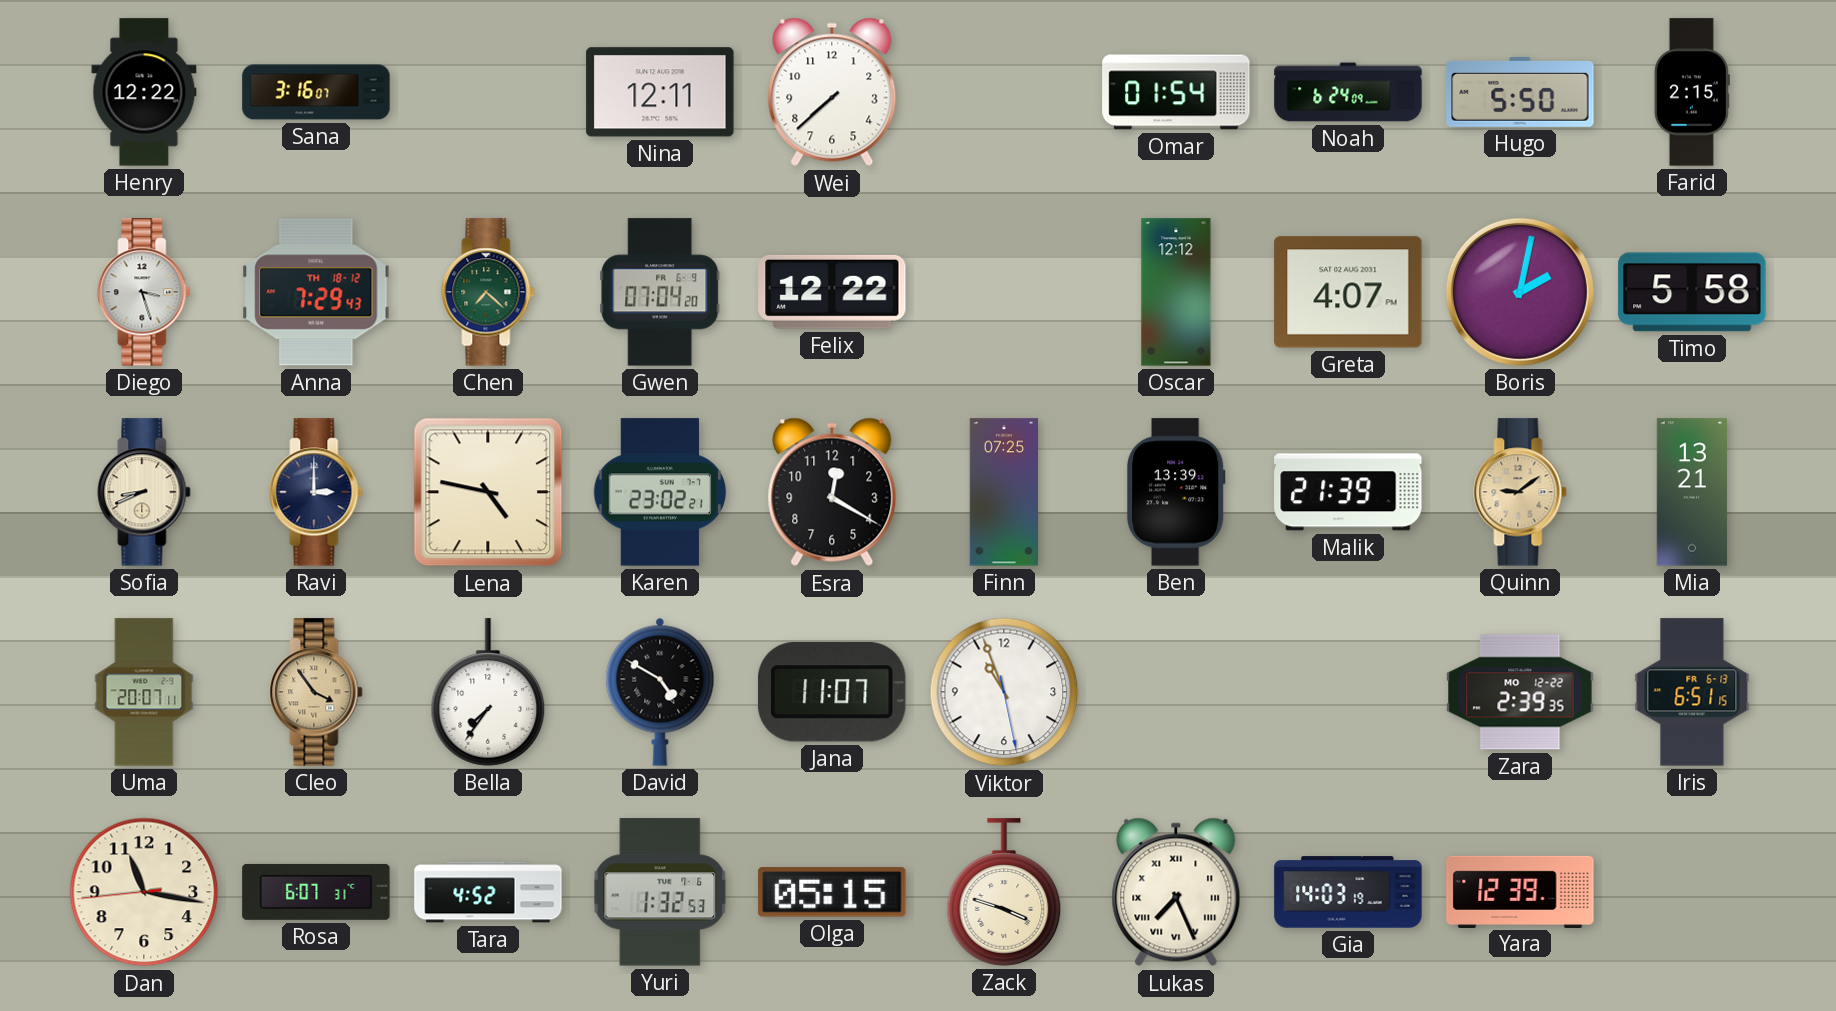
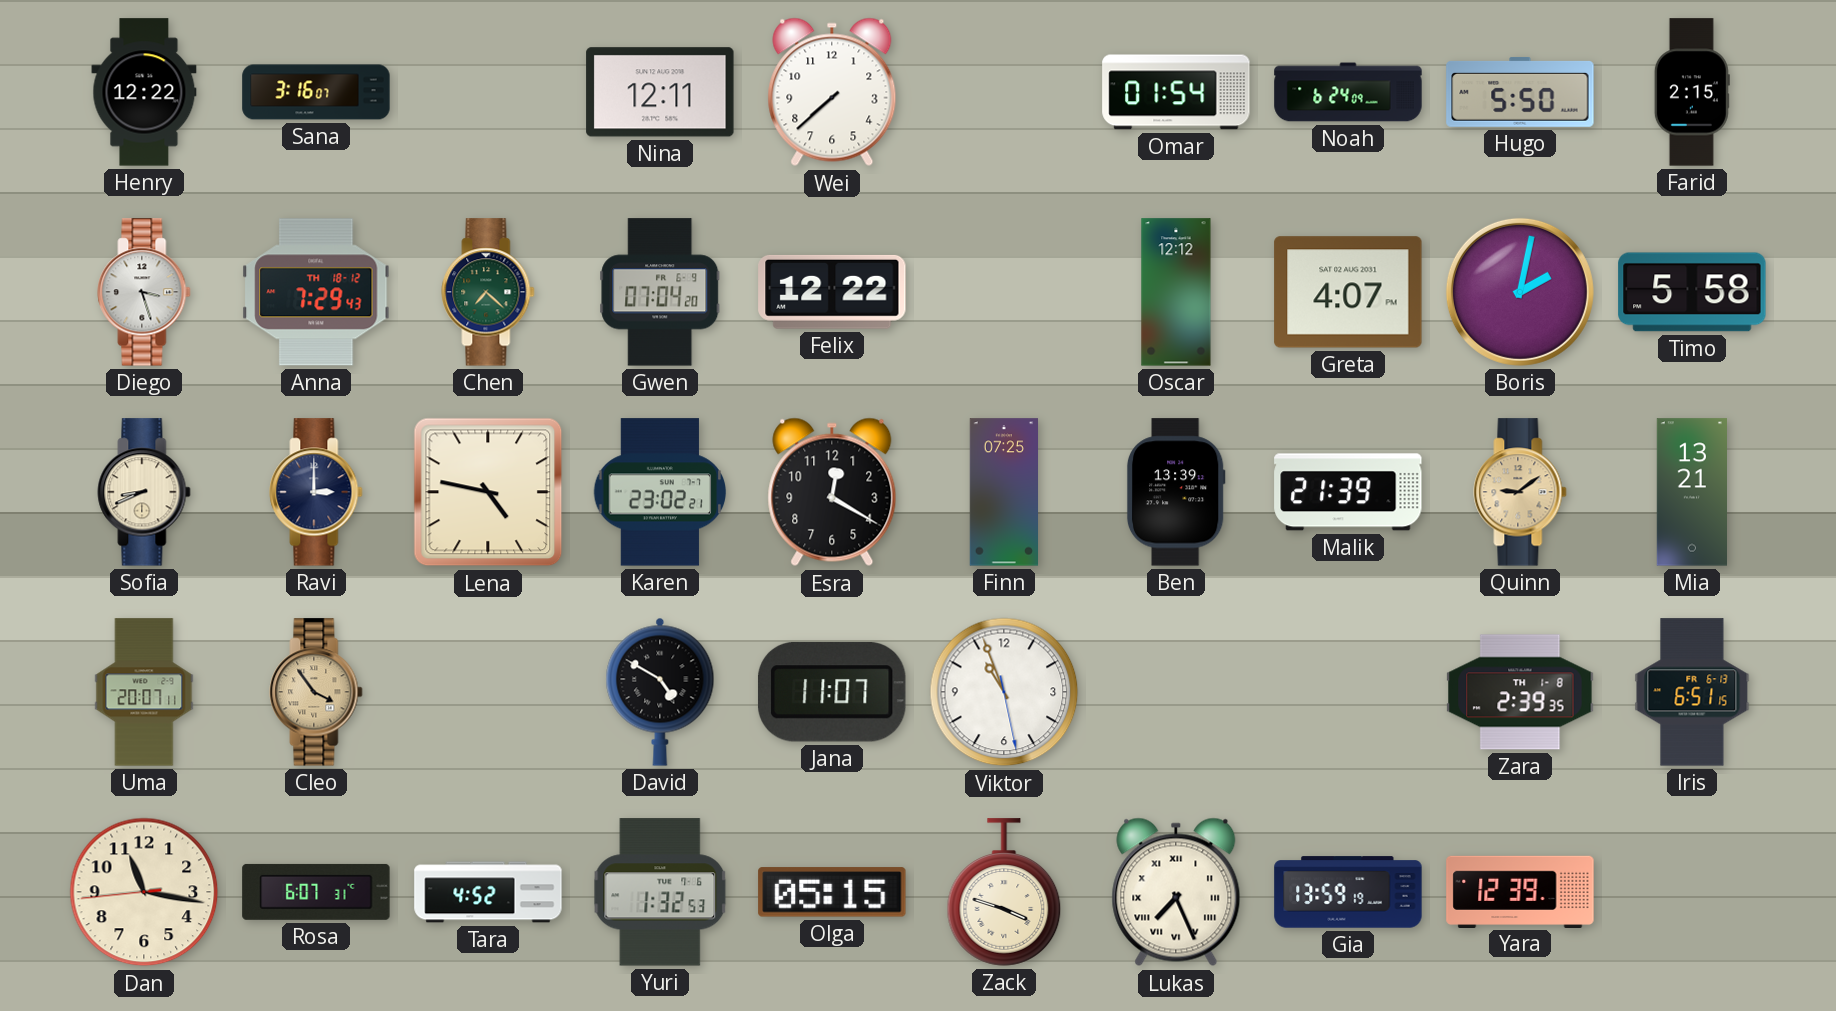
Bella: 7:36 -> none (488, 692)
Zara date: MO 12-22 -> TH 1-8 (1520, 692)
Gia: 14:03 -> 13:59 (1348, 892)
